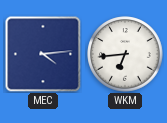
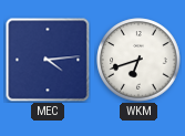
WKM: 6:44 -> 6:42 (138, 60)
